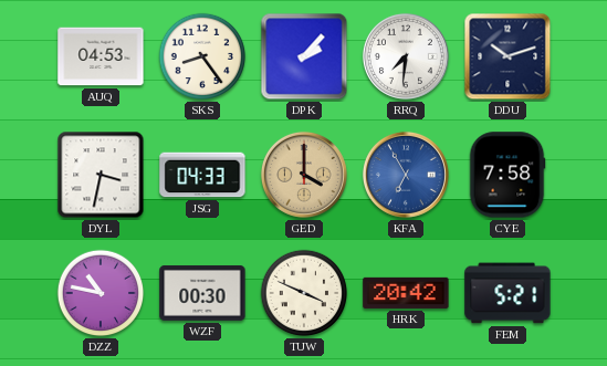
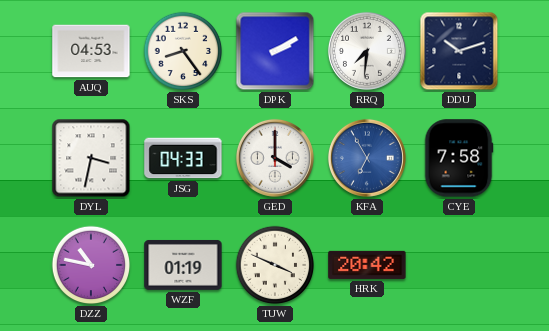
DPK: 2:07 -> 2:10 (275, 51)
GED dial: champagne -> white (275, 158)
WZF: 00:30 -> 01:19 (183, 265)
FEM: 5:21 -> none (507, 293)
